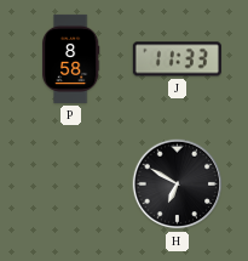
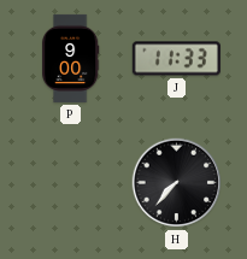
P: 8:58 -> 9:00 (70, 58)
H: 6:50 -> 7:37 (177, 183)
